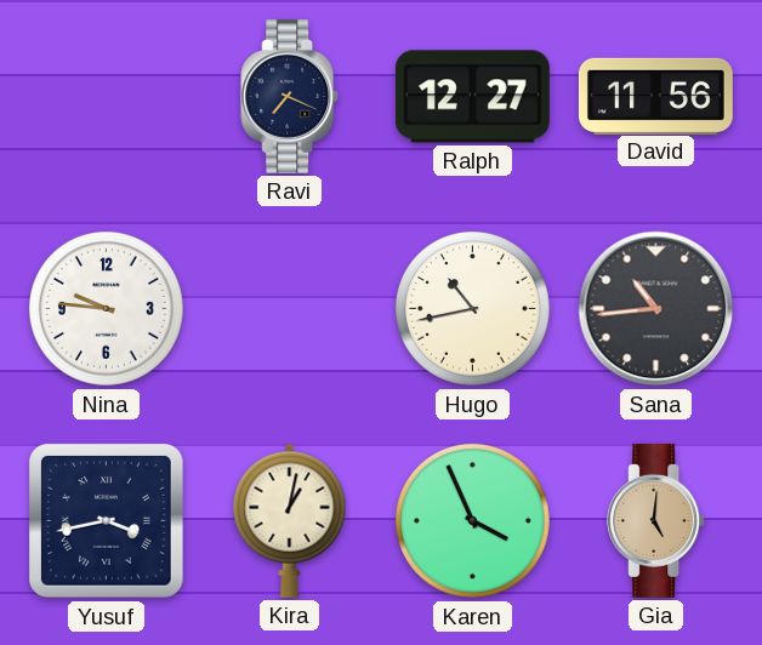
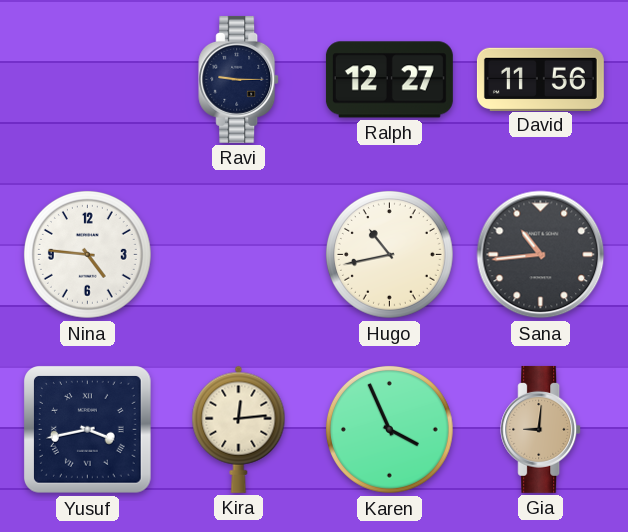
Ravi: 7:19 -> 9:15 (239, 79)
Nina: 9:46 -> 4:46 (87, 254)
Kira: 1:02 -> 12:14 (239, 429)
Gia: 5:01 -> 9:01 (541, 429)
